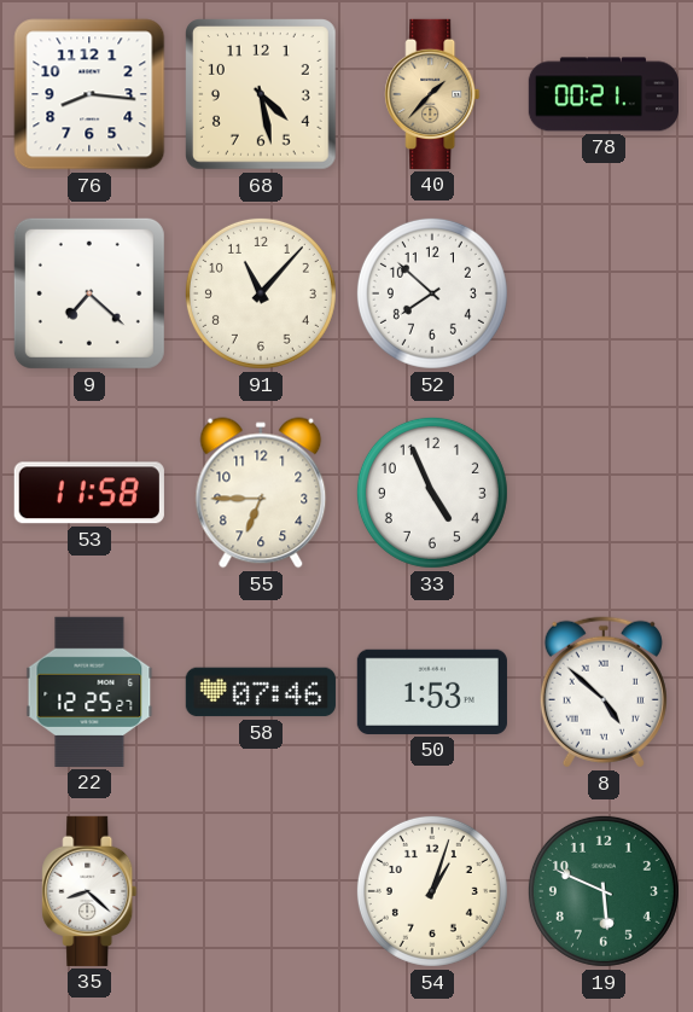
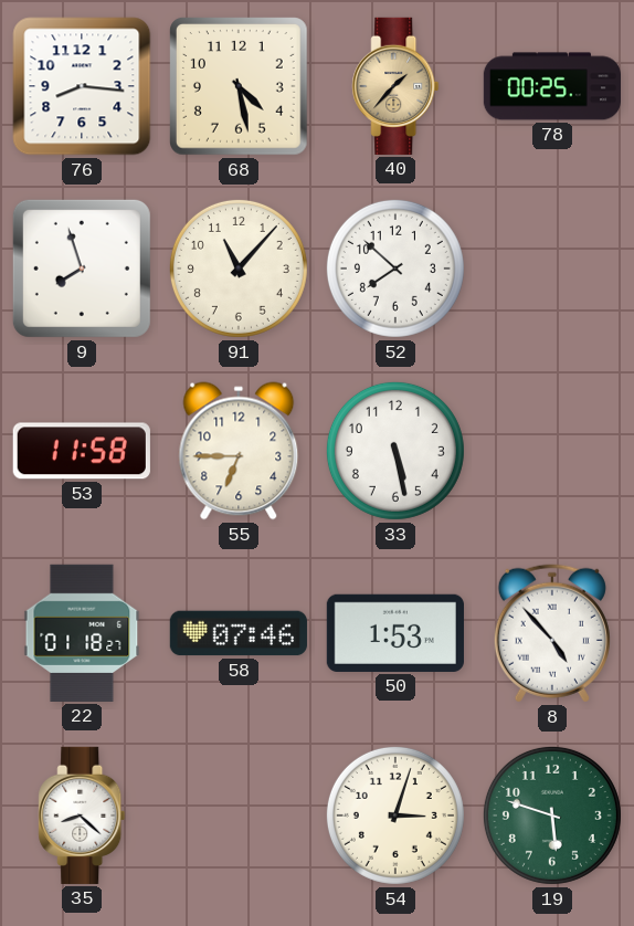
78: 00:21 -> 00:25 (551, 86)
9: 7:22 -> 7:57 (82, 269)
33: 4:56 -> 5:28 (395, 451)
22: 12:25 -> 01:18 (82, 633)
8: 4:52 -> 4:53 (552, 633)
54: 1:03 -> 3:03 (395, 815)
19: 5:49 -> 5:48 (552, 815)
